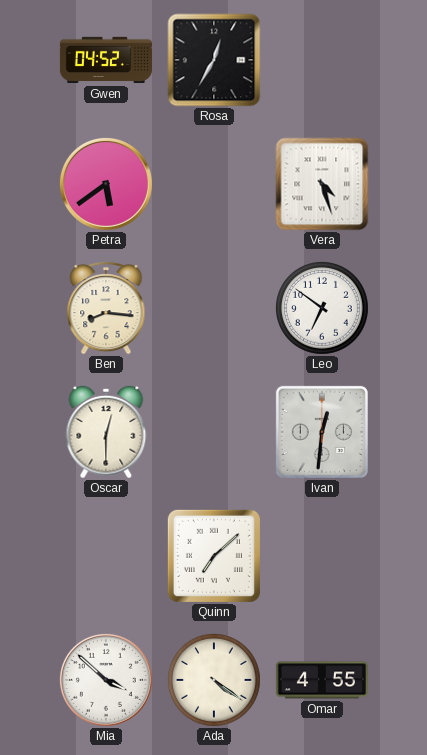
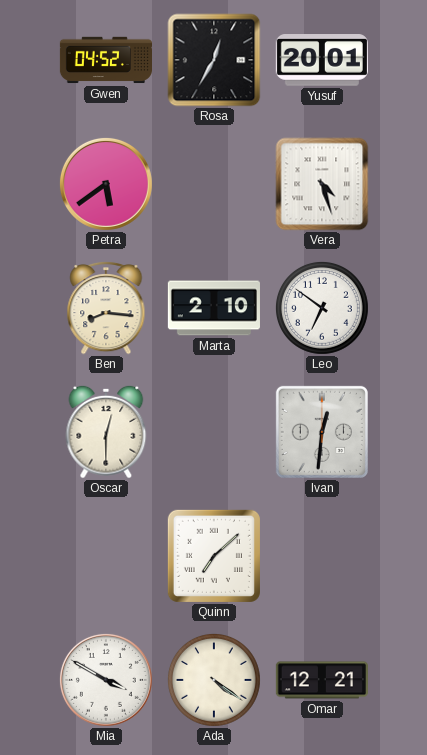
Yusuf: none -> 20:01 (322, 61)
Marta: none -> 2:10 (214, 308)
Mia: 3:52 -> 3:50 (106, 680)
Omar: 4:55 -> 12:21 (322, 680)
